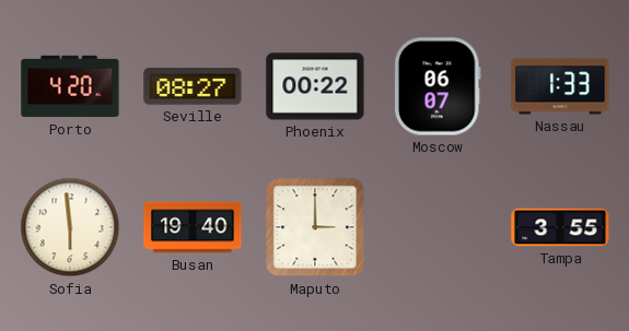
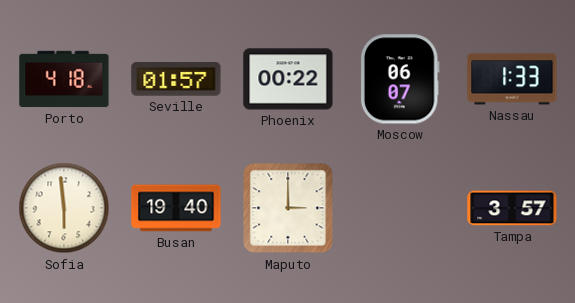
Porto: 4:20 -> 4:18 (64, 79)
Seville: 08:27 -> 01:57 (176, 79)
Tampa: 3:55 -> 3:57 (512, 208)
